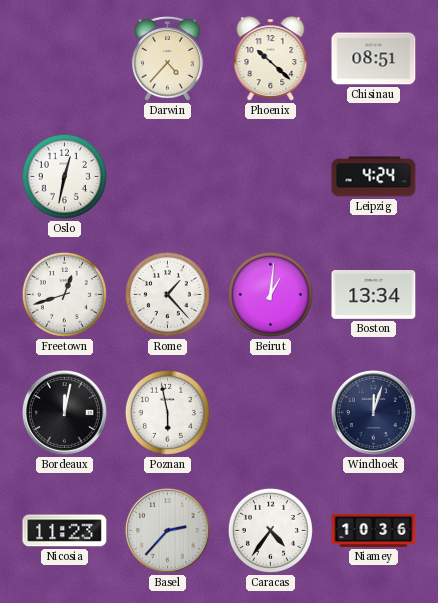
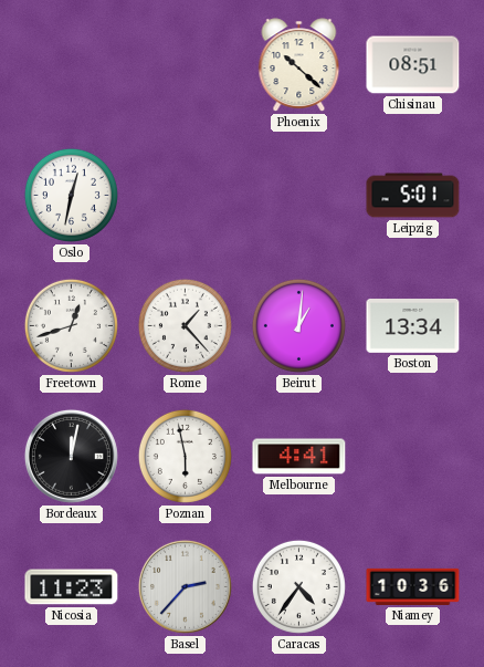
Darwin: 4:37 -> none (167, 58)
Leipzig: 4:24 -> 5:01 (413, 196)
Melbourne: none -> 4:41 (299, 457)
Windhoek: 12:03 -> none (373, 412)
